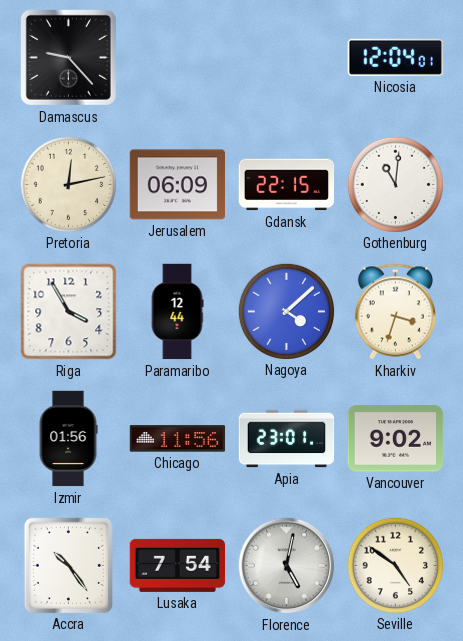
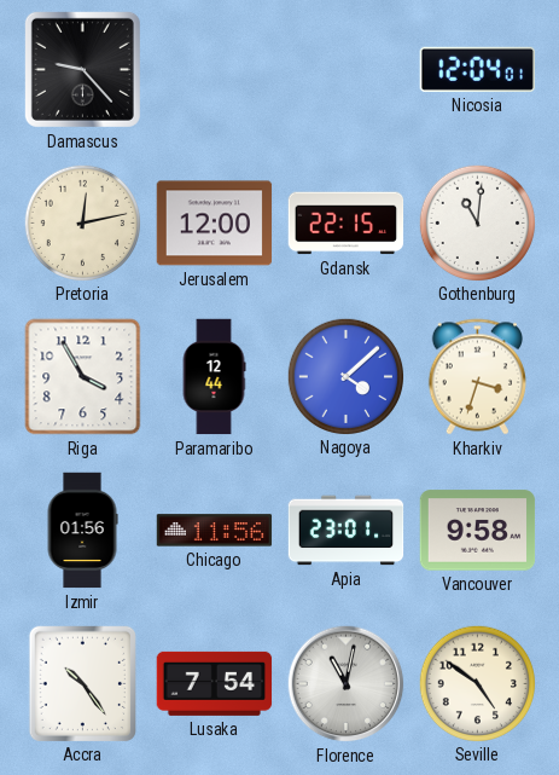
Jerusalem: 06:09 -> 12:00 (215, 224)
Vancouver: 9:02 -> 9:58 (478, 531)
Florence: 5:02 -> 11:02 (347, 684)
